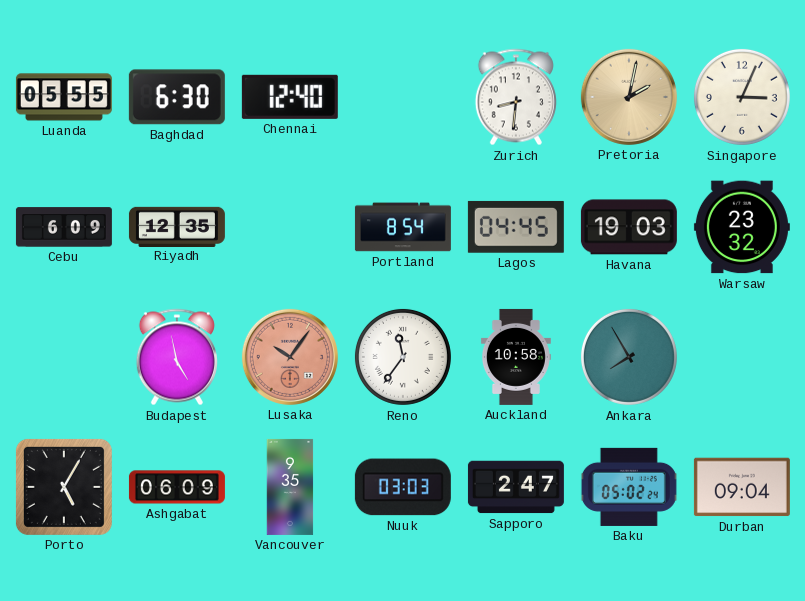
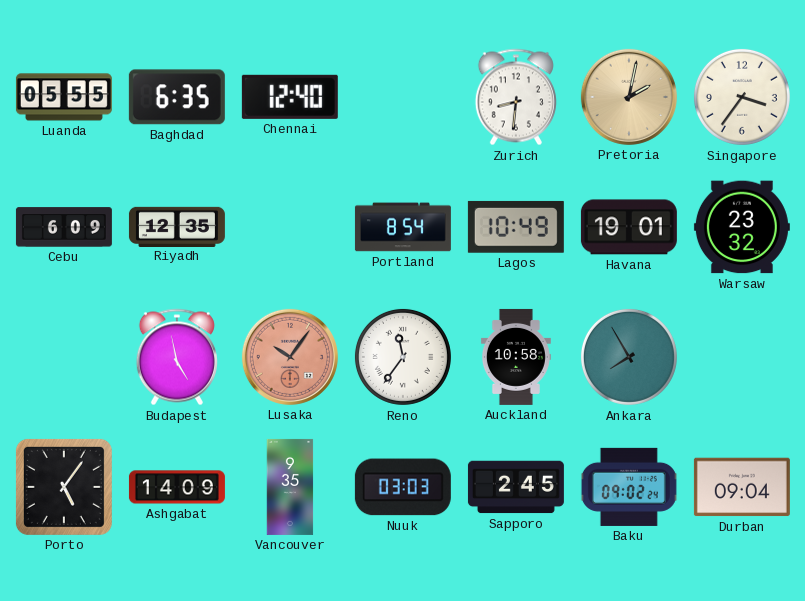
Baghdad: 6:30 -> 6:35 (177, 97)
Singapore: 3:04 -> 3:36 (742, 97)
Lagos: 04:45 -> 10:49 (516, 227)
Havana: 19:03 -> 19:01 (629, 227)
Porto: 5:05 -> 5:06 (64, 487)
Ashgabat: 06:09 -> 14:09 (177, 487)
Sapporo: 2:47 -> 2:45 (516, 487)
Baku: 05:02 -> 09:02 (629, 487)
